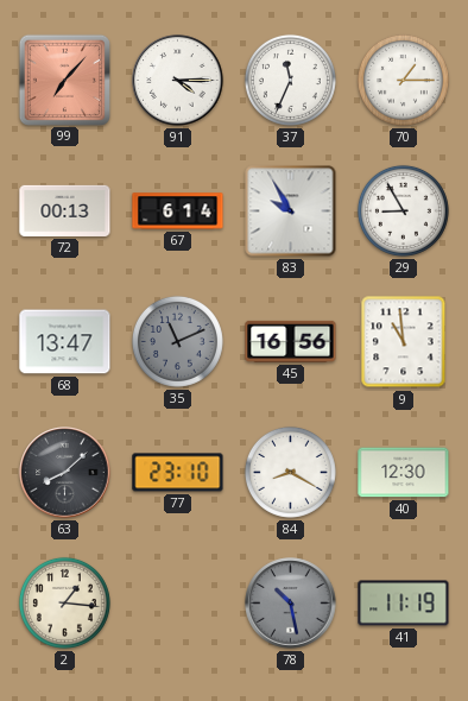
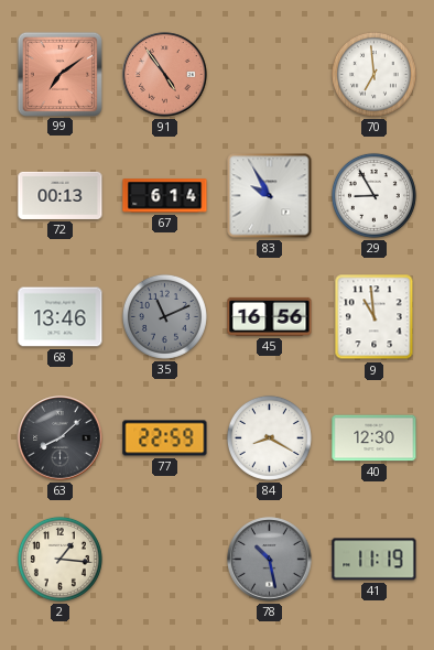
99: 7:07 -> 7:09 (59, 74)
91: 4:15 -> 4:54 (165, 75)
91 dial: white -> salmon (165, 75)
37: 11:34 -> none (290, 80)
70: 1:15 -> 6:59 (373, 74)
68: 13:47 -> 13:46 (61, 317)
77: 23:10 -> 22:59 (165, 438)
